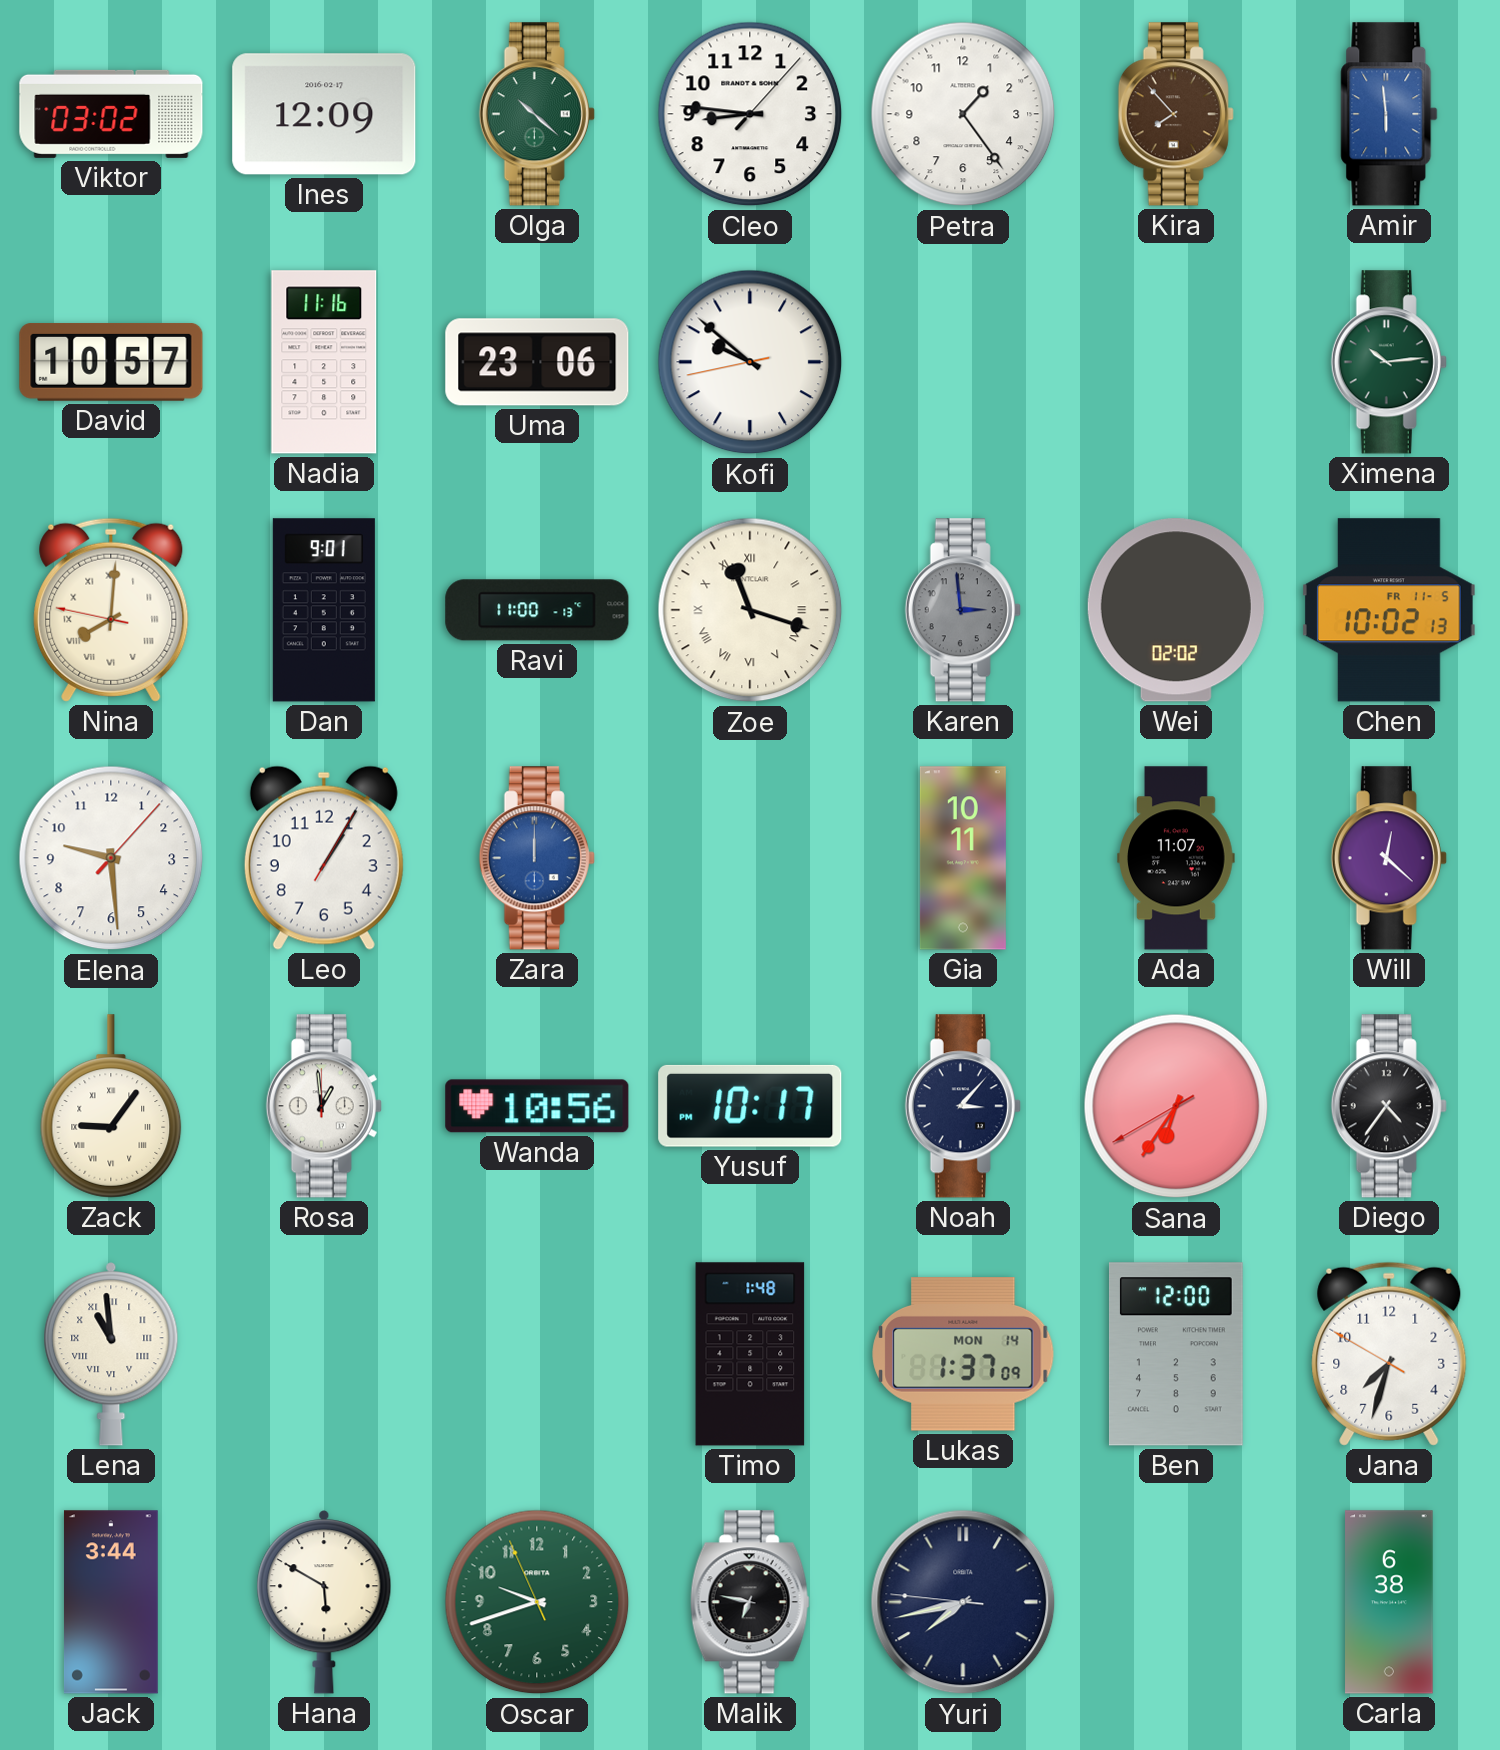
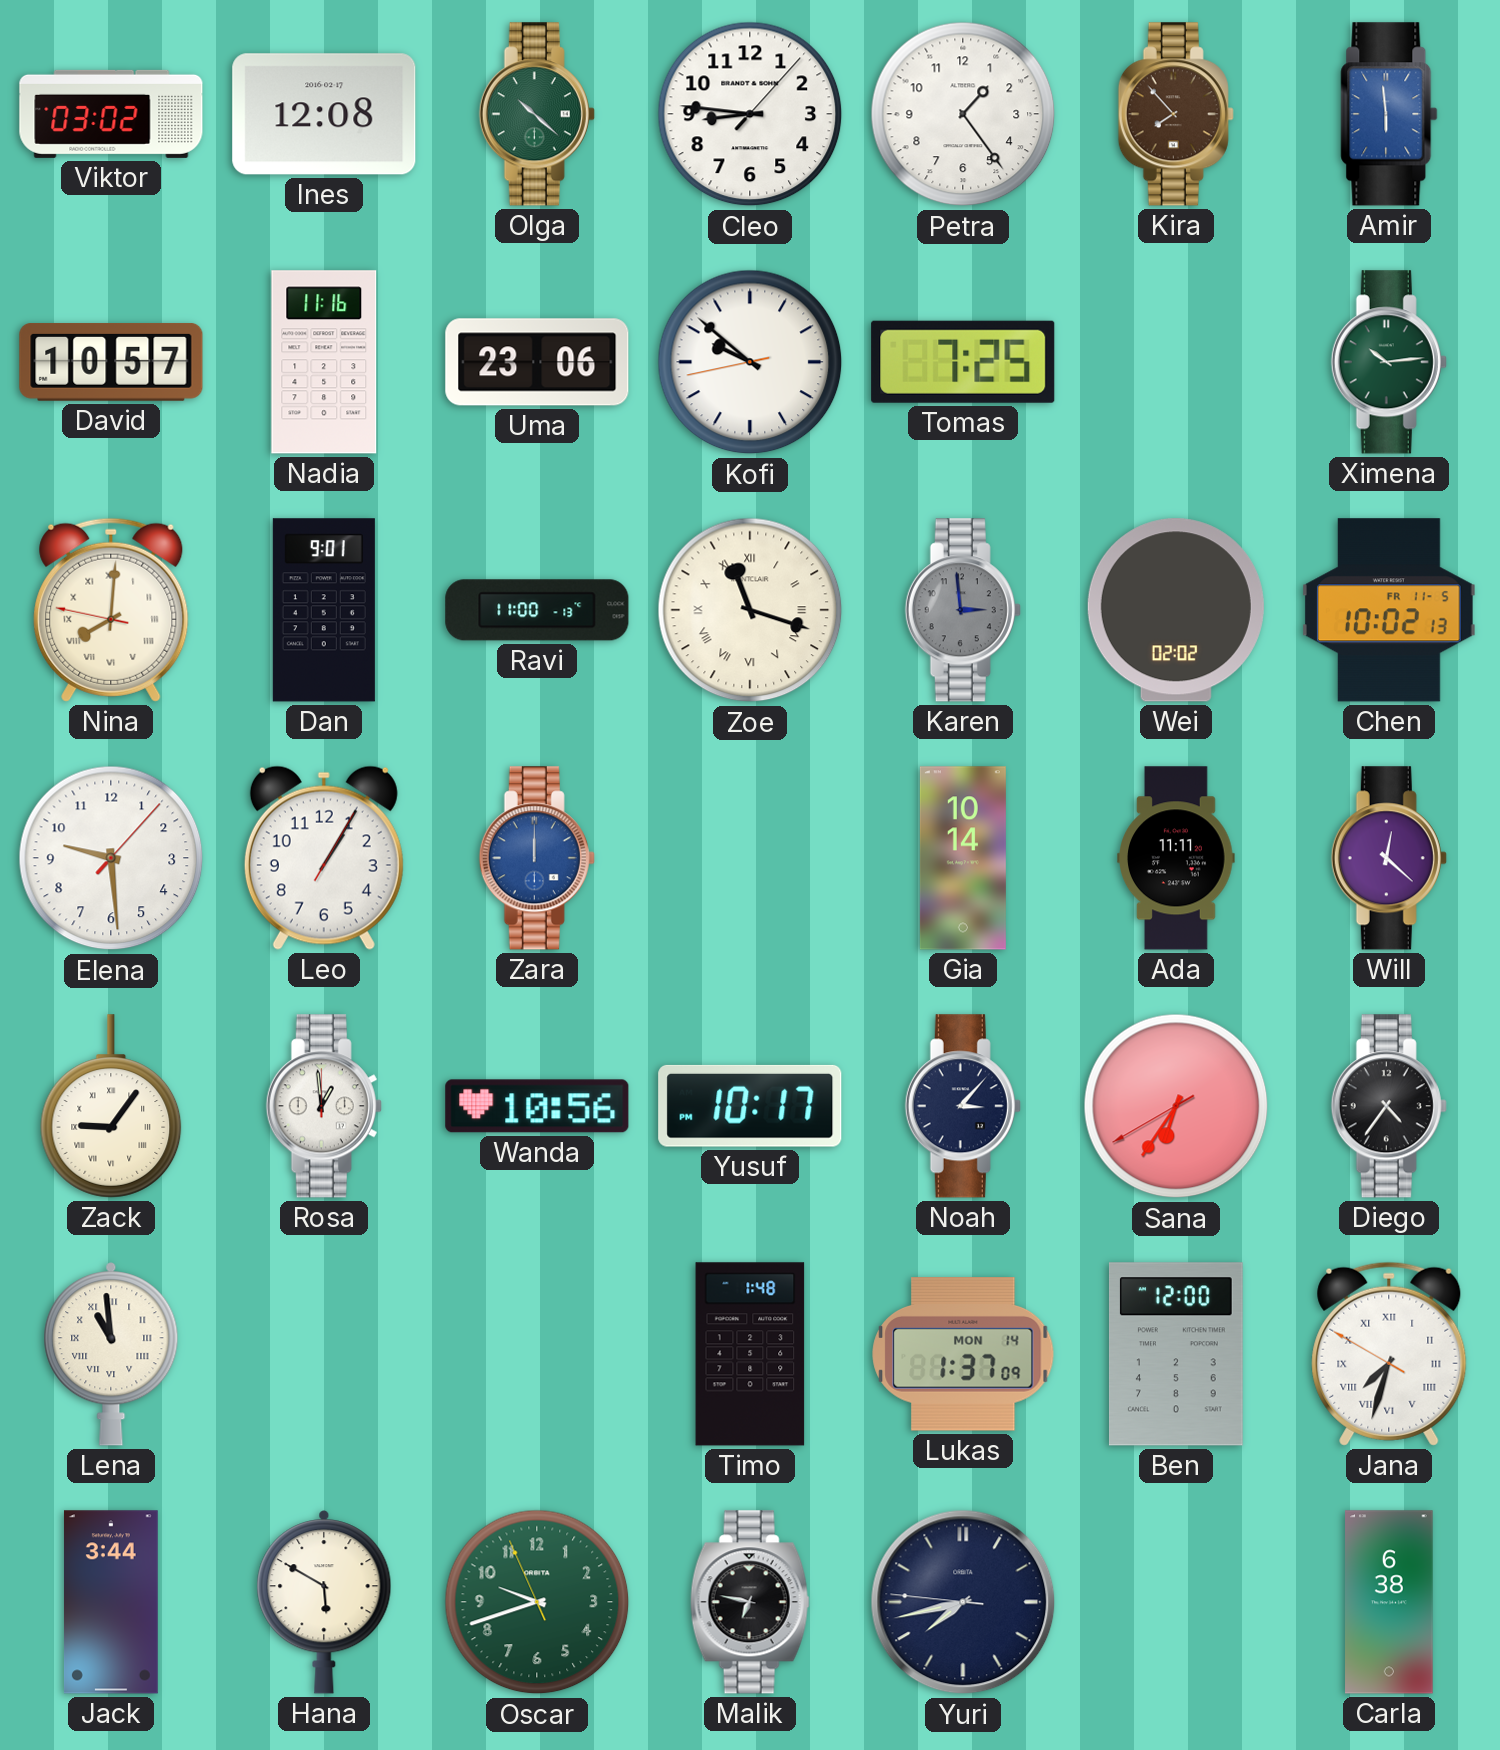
Ines: 12:09 -> 12:08 (324, 114)
Tomas: none -> 7:25 (963, 362)
Gia: 10:11 -> 10:14 (963, 858)
Ada: 11:07 -> 11:11 (1176, 858)
Jana numerals: Arabic -> Roman (1389, 1354)
